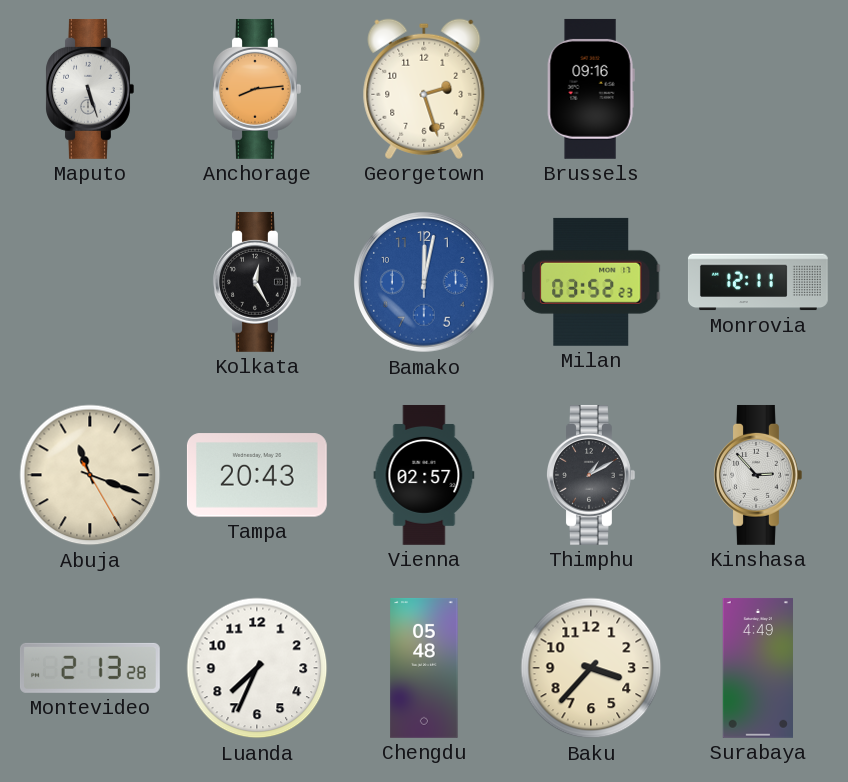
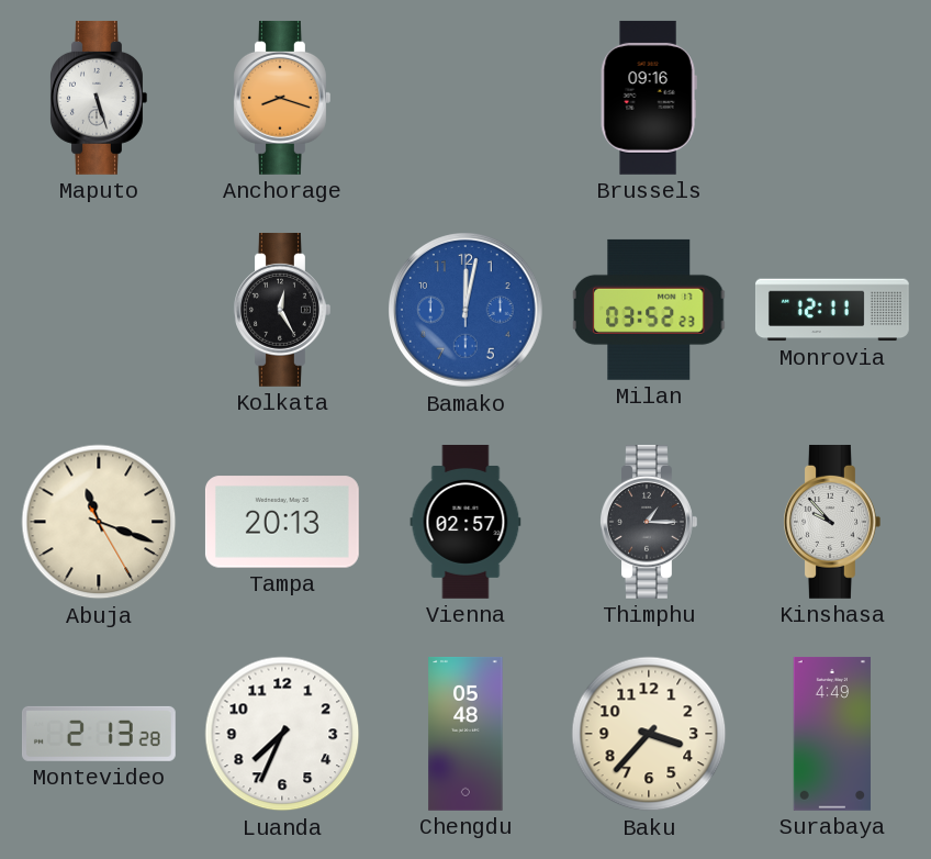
Anchorage: 8:14 -> 8:18 (282, 98)
Georgetown: 2:27 -> none (424, 89)
Tampa: 20:43 -> 20:13 (282, 522)
Thimphu: 1:10 -> 1:15 (649, 522)
Kinshasa: 2:53 -> 9:53 (832, 522)
